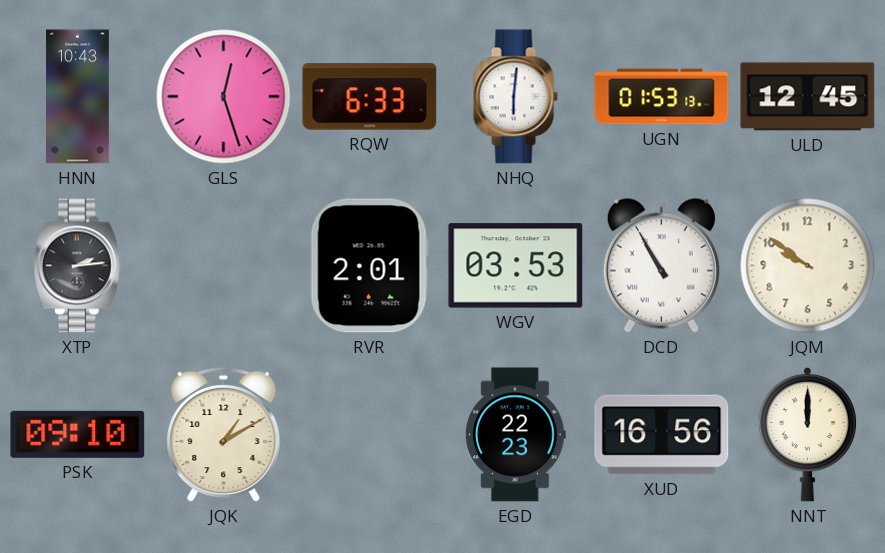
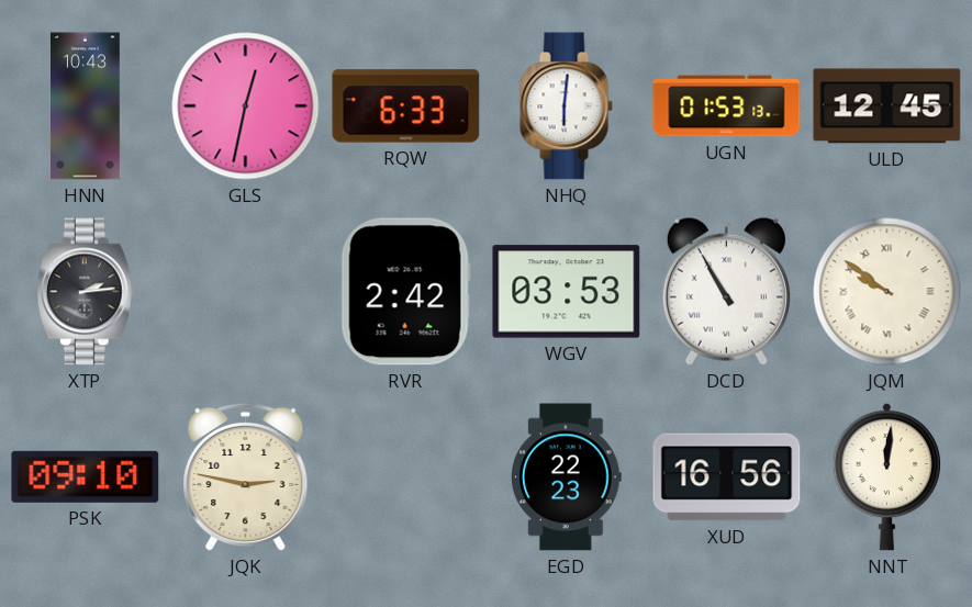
GLS: 12:27 -> 12:32 (246, 106)
RVR: 2:01 -> 2:42 (405, 292)
JQM numerals: Arabic -> Roman (887, 292)
JQK: 1:10 -> 2:47 (246, 477)
NNT: 12:00 -> 12:01 (886, 476)
